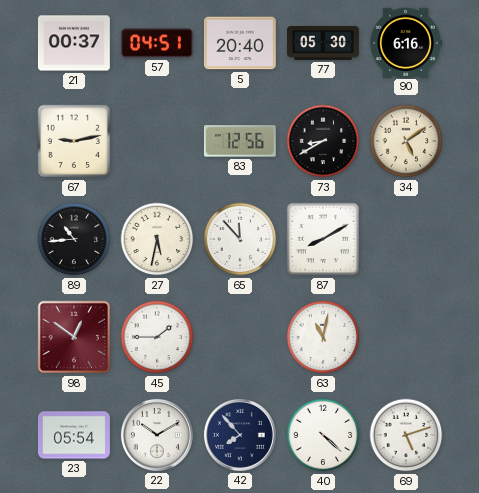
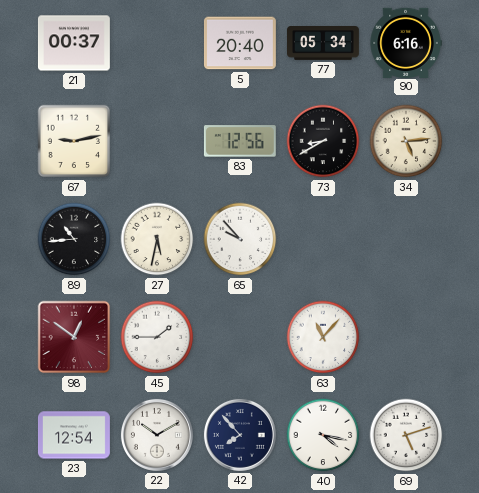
57: 04:51 -> none (157, 43)
77: 05:30 -> 05:34 (324, 44)
34: 5:09 -> 5:14 (406, 141)
65: 11:53 -> 9:53 (240, 239)
87: 8:10 -> none (323, 239)
63: 11:02 -> 11:07 (323, 337)
23: 05:54 -> 12:54 (74, 435)
40: 4:22 -> 4:17 (323, 435)
